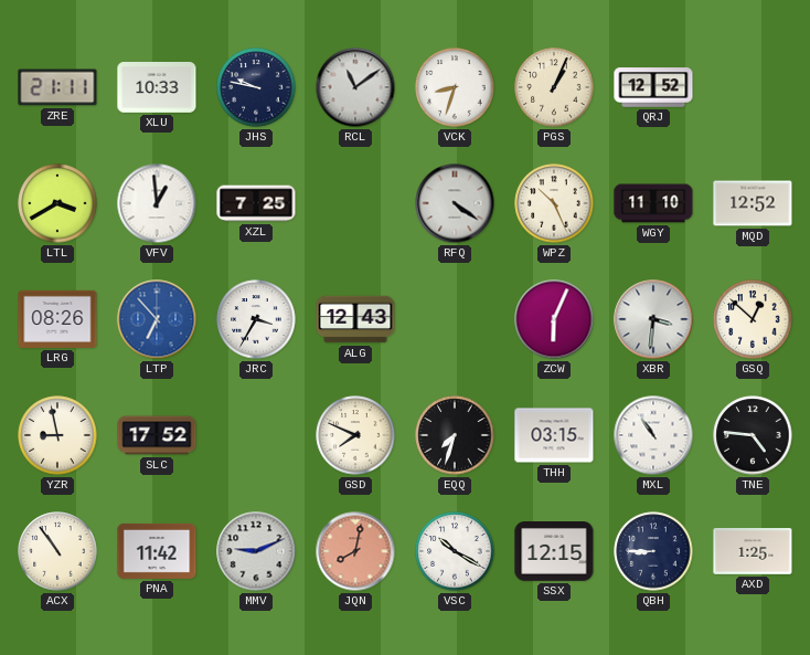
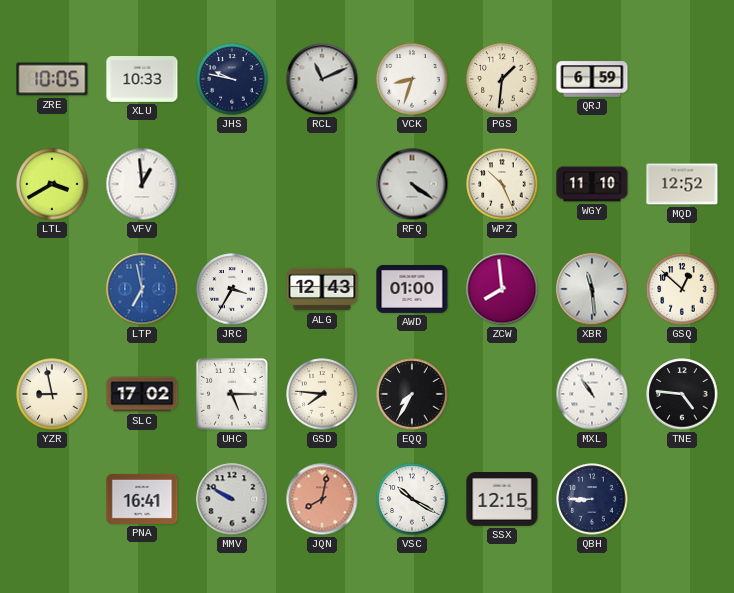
ZRE: 21:11 -> 10:05 (52, 79)
RCL: 11:09 -> 11:11 (322, 79)
PGS: 1:04 -> 1:31 (502, 79)
QRJ: 12:52 -> 6:59 (592, 79)
XZL: 7:25 -> none (256, 203)
LRG: 08:26 -> none (57, 319)
LTP: 6:53 -> 6:58 (142, 289)
AWD: none -> 01:00 (412, 289)
ZCW: 6:04 -> 7:59 (502, 289)
XBR: 3:31 -> 11:29 (592, 289)
SLC: 17:52 -> 17:02 (142, 394)
UHC: none -> 5:15 (232, 394)
GSD: 7:49 -> 7:46 (322, 394)
EQQ: 7:33 -> 7:35 (412, 394)
THH: 03:15 -> none (554, 435)
ACX: 10:54 -> none (57, 551)
PNA: 11:42 -> 16:41 (142, 499)
MMV: 9:11 -> 9:50 (232, 499)
AXD: 1:25 -> none (753, 552)
